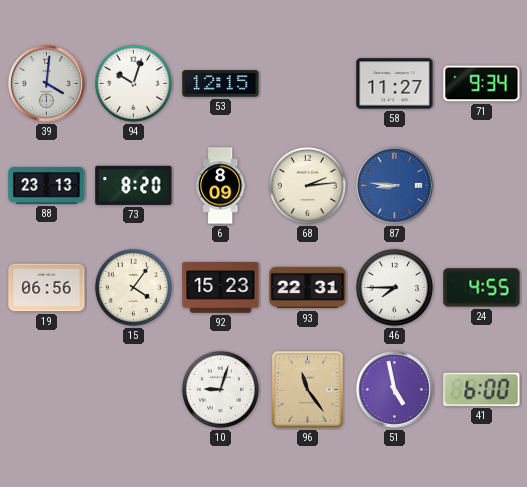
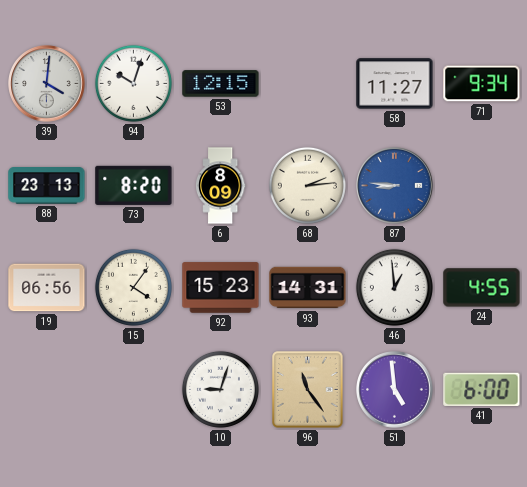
93: 22:31 -> 14:31 (308, 288)
46: 7:45 -> 12:59 (394, 287)
51: 4:58 -> 4:59 (395, 390)
